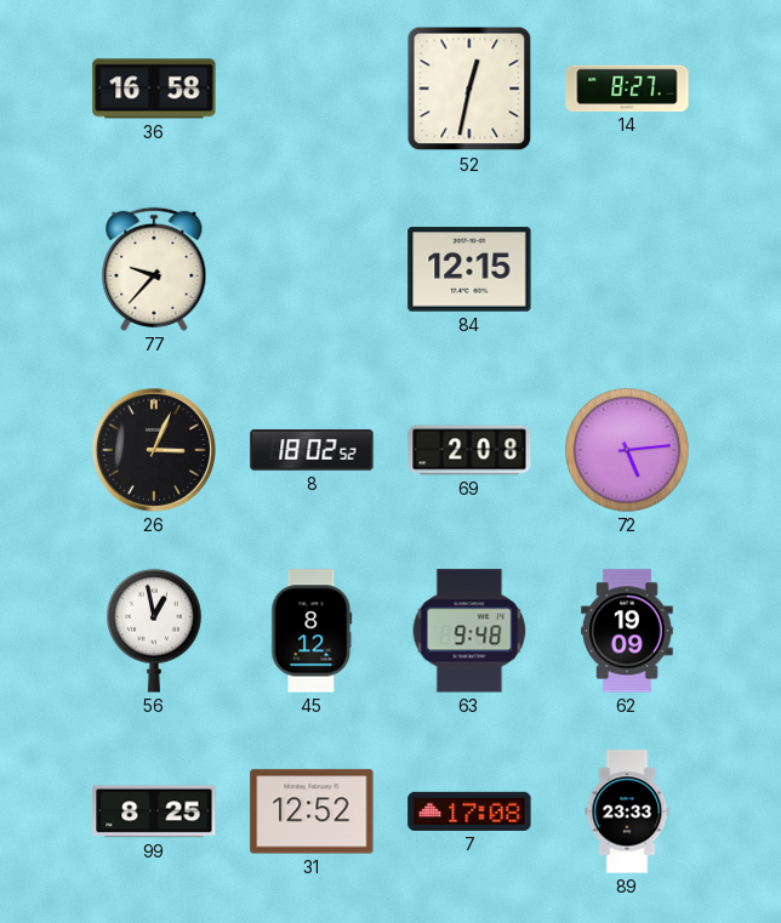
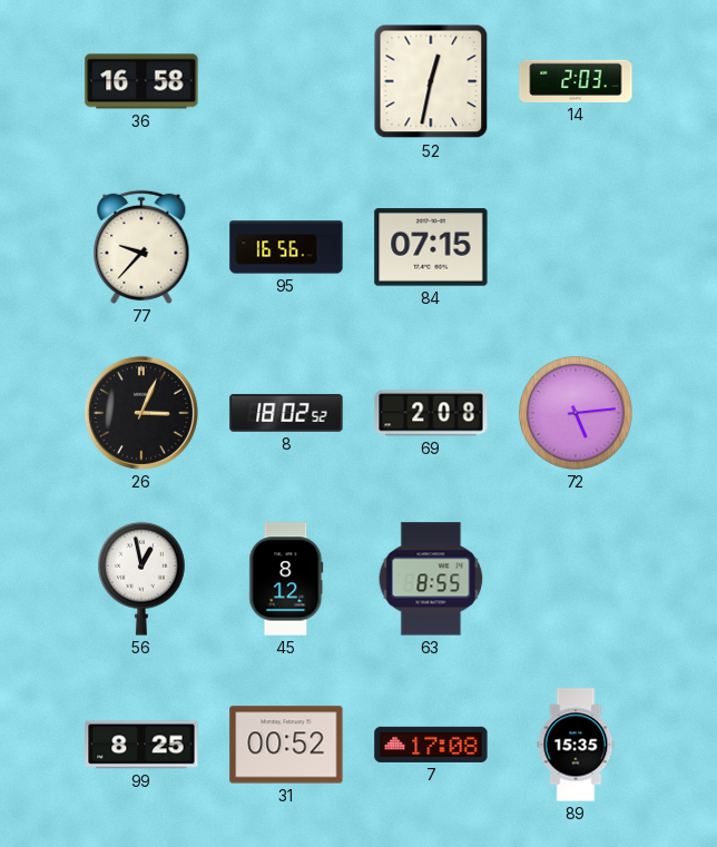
14: 8:27 -> 2:03 (576, 81)
95: none -> 16:56 (286, 247)
84: 12:15 -> 07:15 (431, 247)
63: 9:48 -> 8:55 (431, 579)
62: 19:09 -> none (627, 631)
31: 12:52 -> 00:52 (286, 745)
89: 23:33 -> 15:35 (576, 745)
